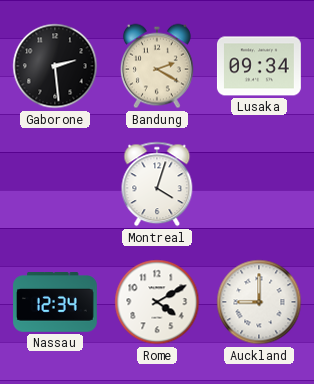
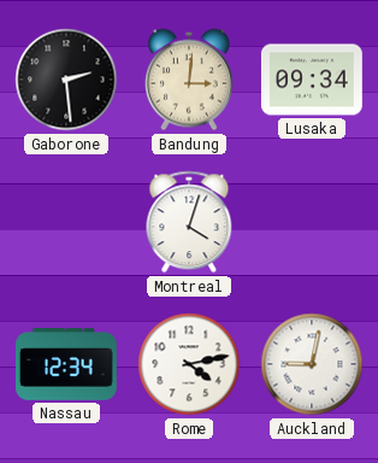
Bandung: 2:20 -> 3:01 (189, 80)
Rome: 4:10 -> 4:13 (189, 364)
Auckland: 9:00 -> 9:02 (312, 364)
